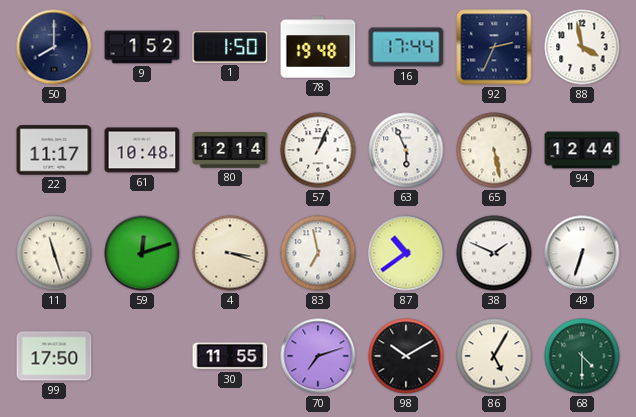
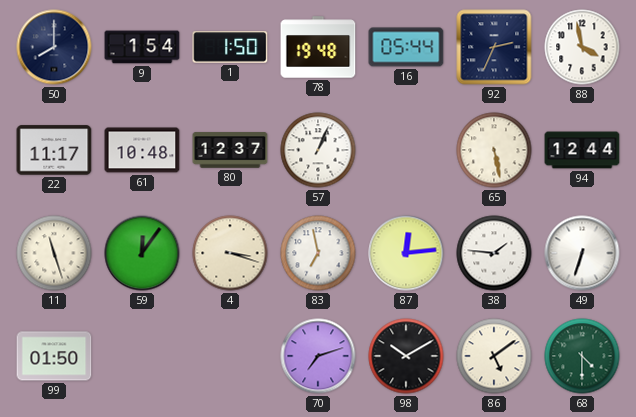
9: 1:52 -> 1:54 (142, 47)
16: 17:44 -> 05:44 (406, 47)
80: 12:14 -> 12:37 (230, 150)
63: 5:56 -> none (406, 150)
59: 12:12 -> 12:06 (142, 253)
87: 10:39 -> 12:14 (406, 253)
38: 1:49 -> 1:46 (494, 253)
99: 17:50 -> 01:50 (54, 356)
30: 11:55 -> none (230, 356)
86: 5:05 -> 5:09 (494, 356)
